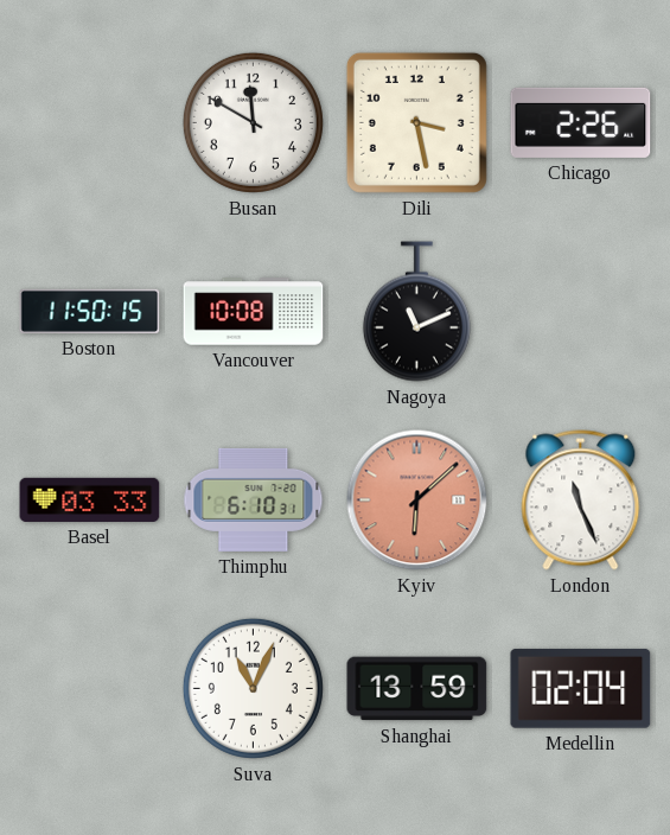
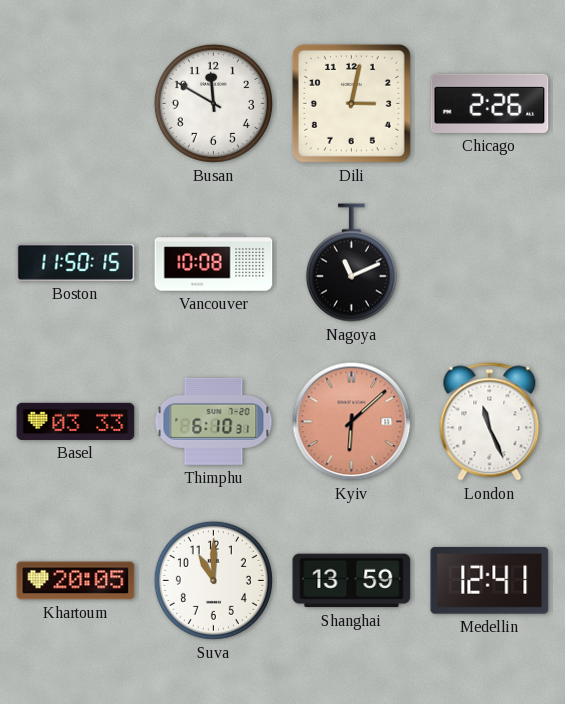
Dili: 3:28 -> 3:02 (351, 103)
Khartoum: none -> 20:05 (76, 581)
Suva: 11:04 -> 11:00 (213, 580)
Medellin: 02:04 -> 12:41 (490, 580)
